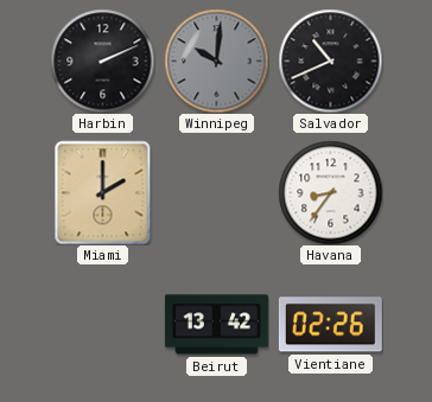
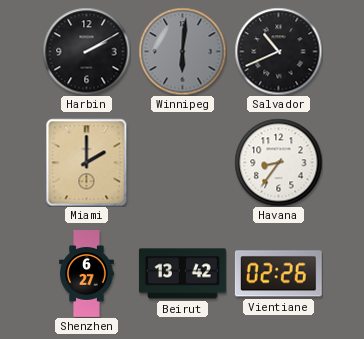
Harbin: 2:11 -> 2:10 (86, 51)
Winnipeg: 10:01 -> 6:01 (182, 51)
Shenzhen: none -> 6:27 (87, 274)
